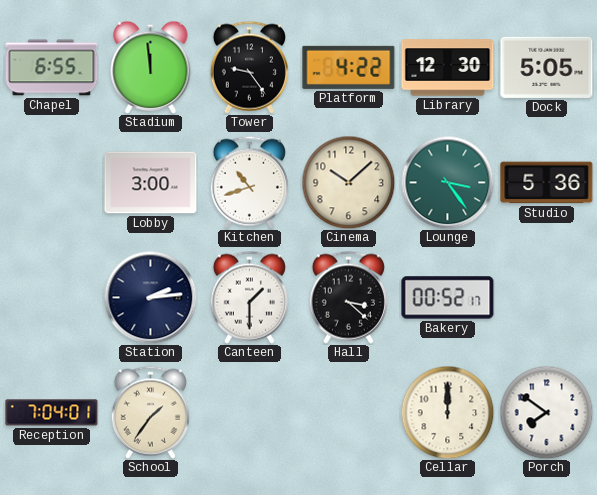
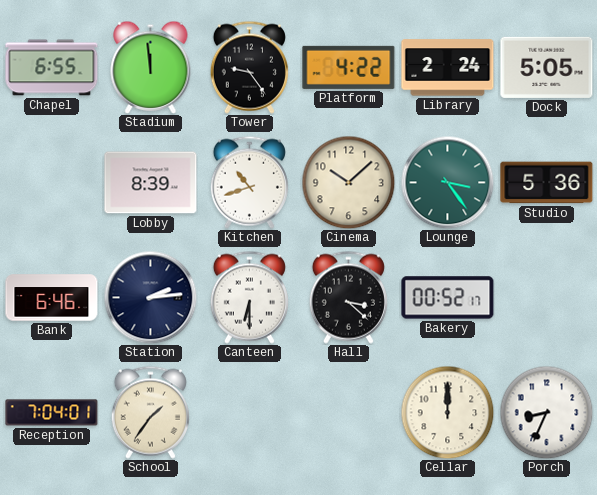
Library: 12:30 -> 2:24 (448, 68)
Lobby: 3:00 -> 8:39 (151, 183)
Bank: none -> 6:46 (52, 298)
Canteen: 1:30 -> 6:30 (249, 297)
Porch: 7:51 -> 8:34 (546, 412)
